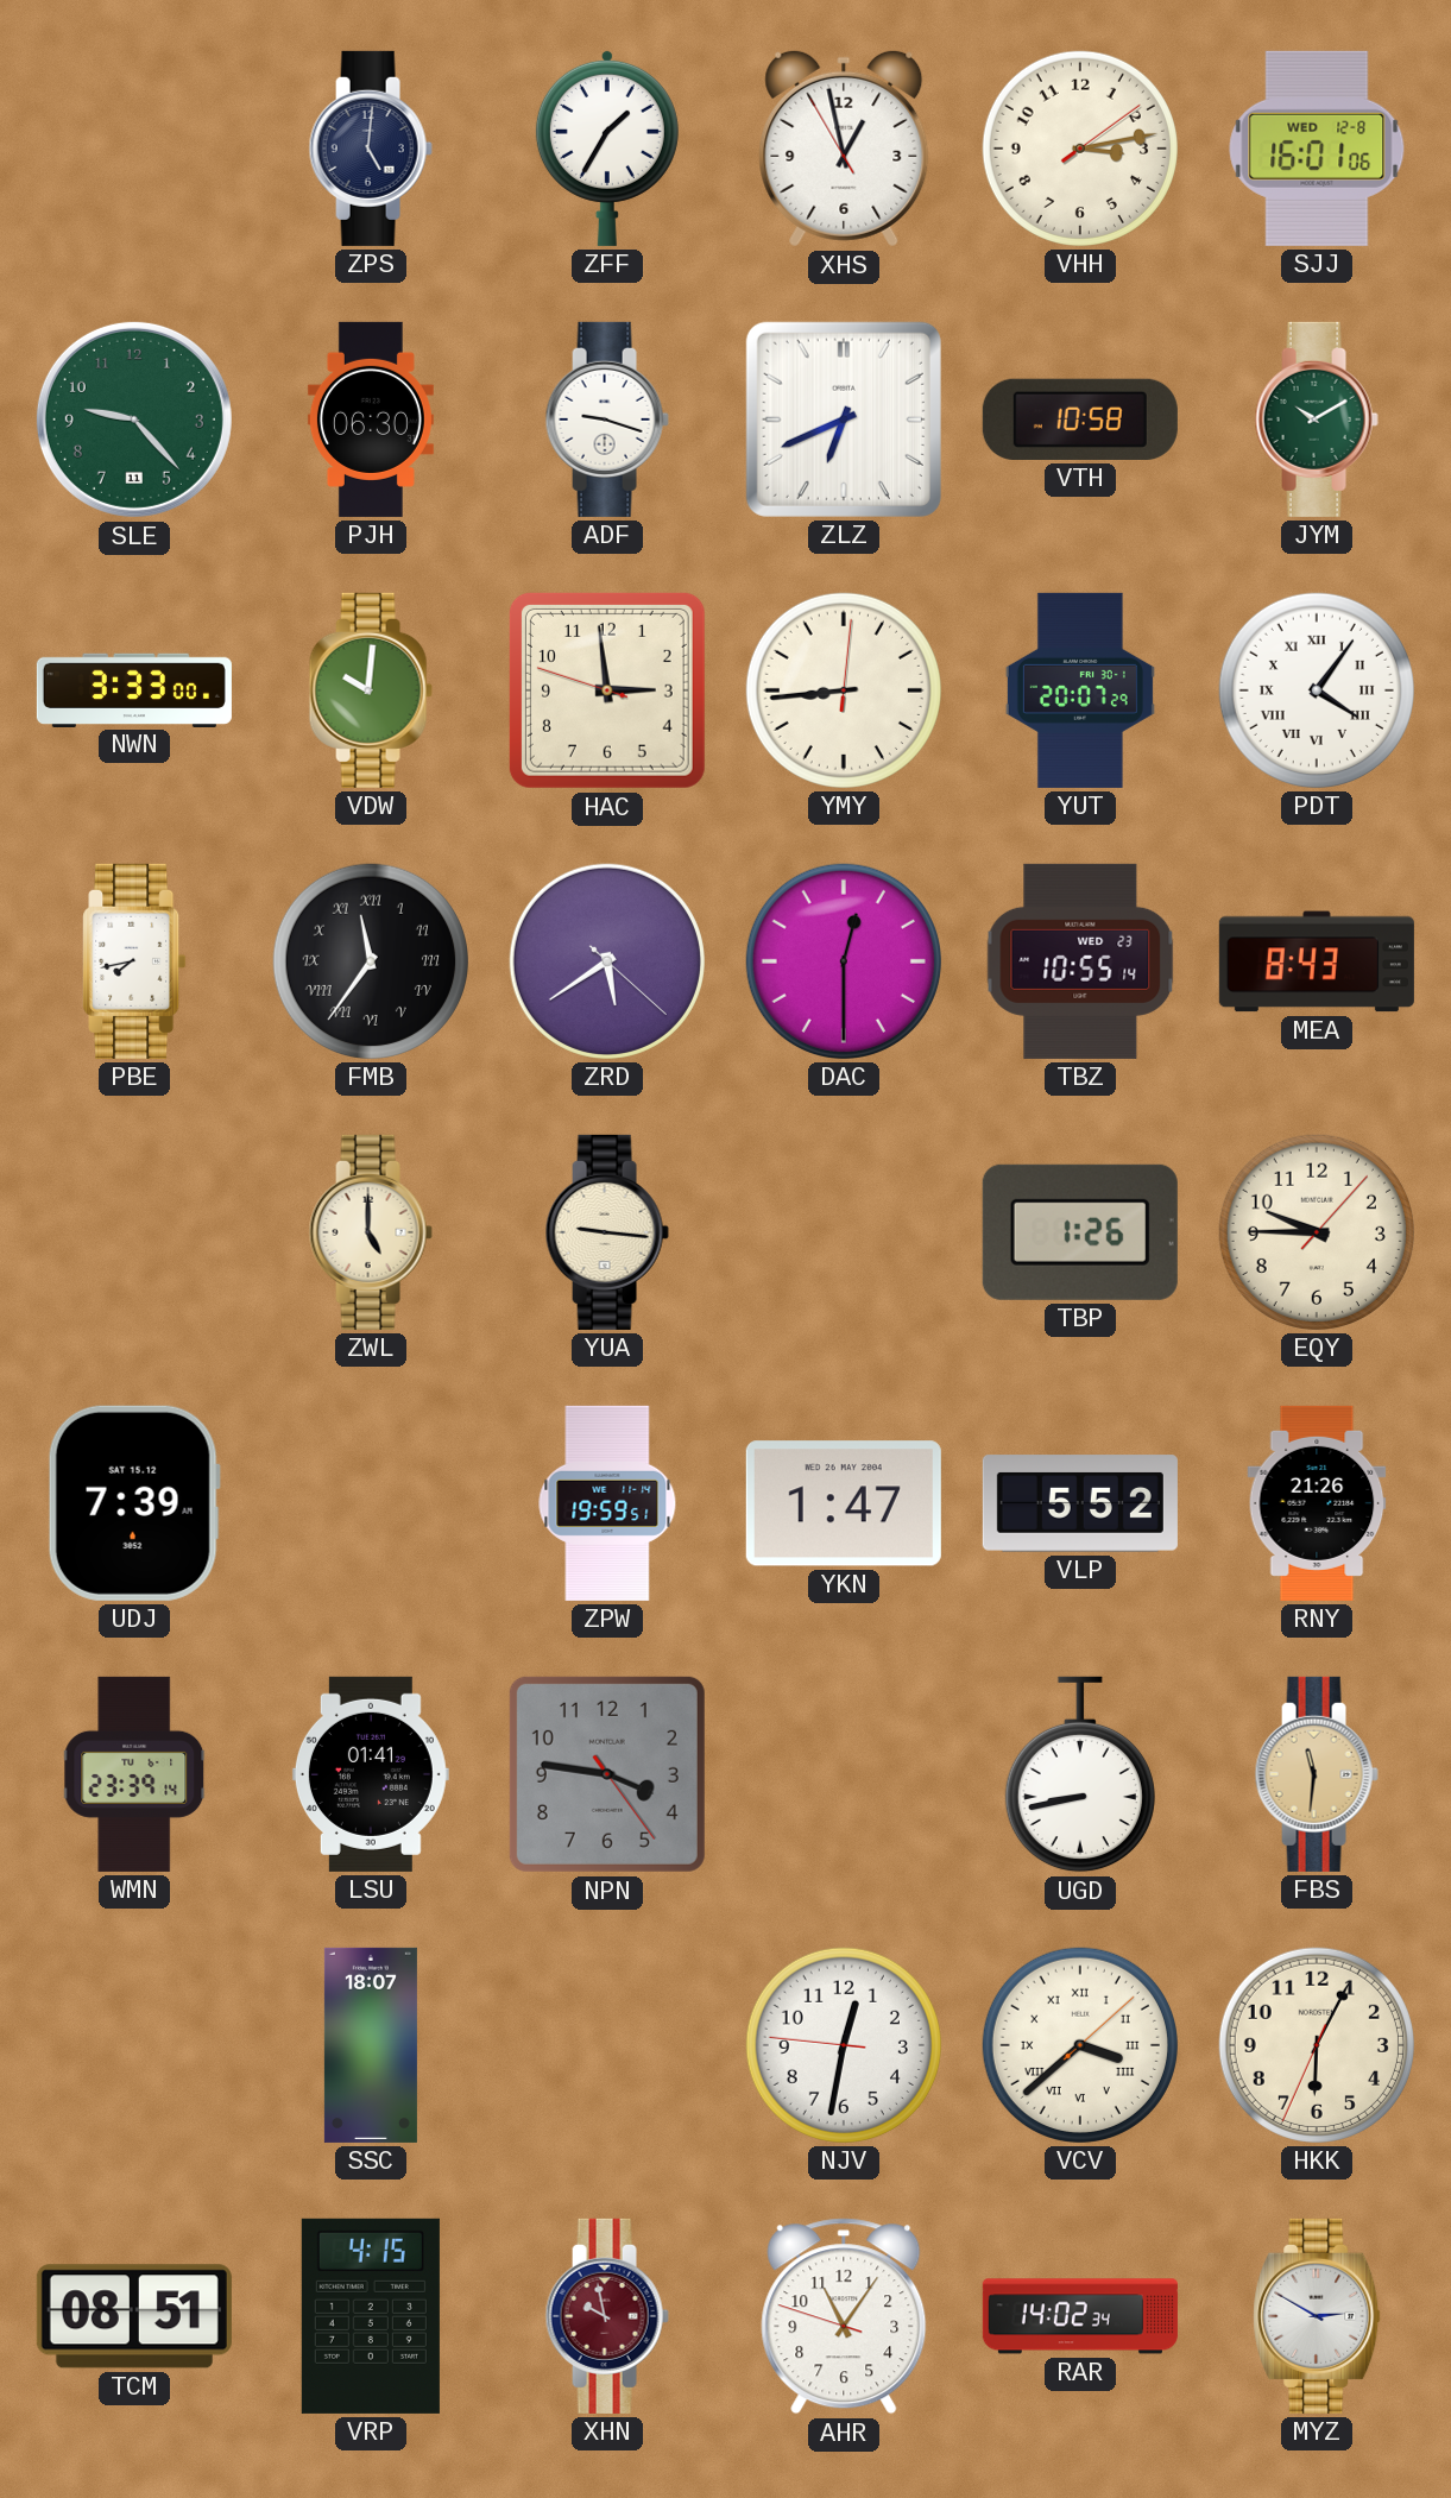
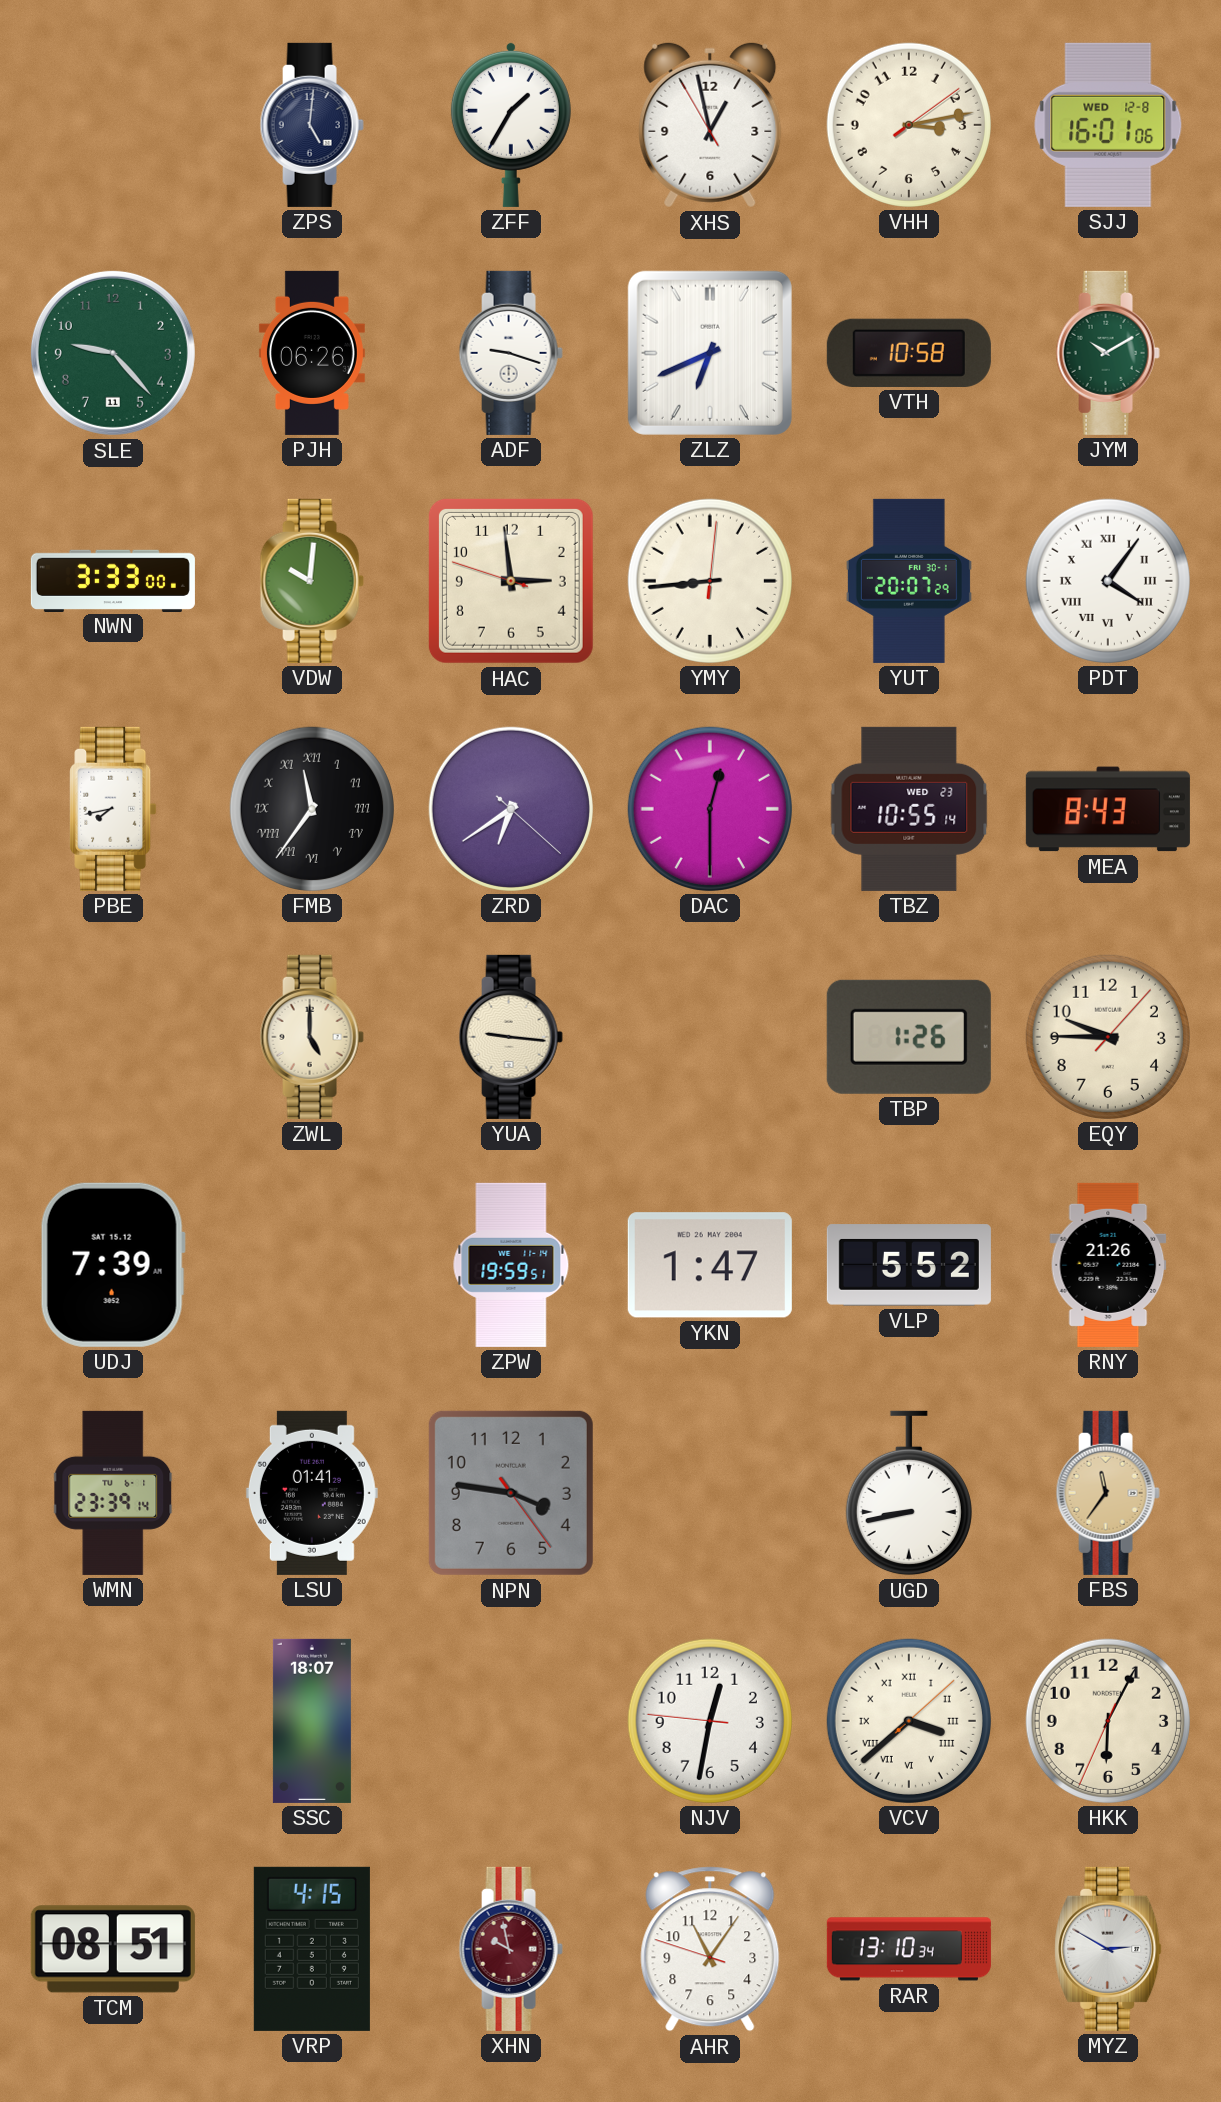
PJH: 06:30 -> 06:26 (312, 353)
ZRD: 5:39 -> 6:39 (511, 809)
FBS: 11:31 -> 11:36 (1108, 1493)
RAR: 14:02 -> 13:10 (909, 1949)
